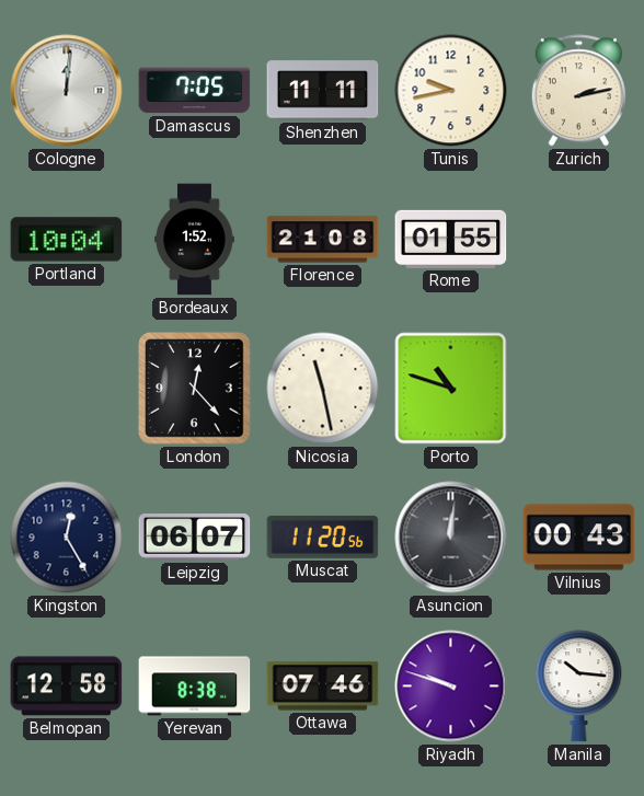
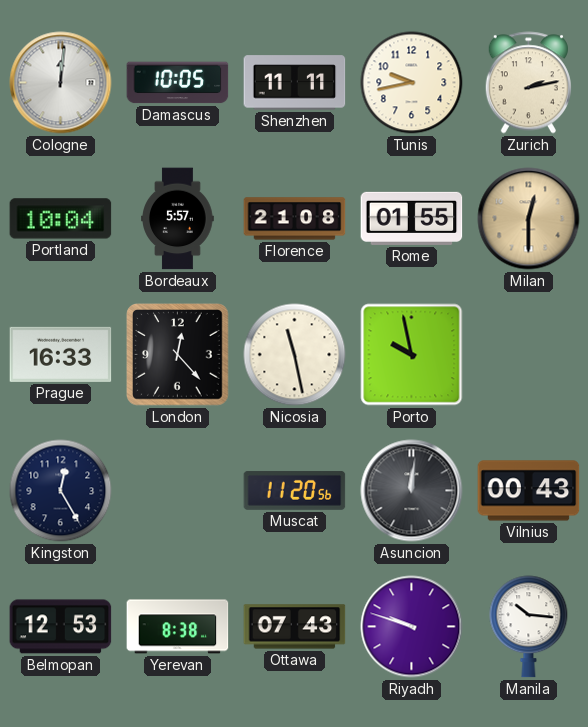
Damascus: 7:05 -> 10:05 (178, 83)
Bordeaux: 1:52 -> 5:57 (178, 219)
Milan: none -> 12:30 (529, 219)
Prague: none -> 16:33 (61, 354)
Porto: 10:48 -> 9:58 (412, 355)
Leipzig: 06:07 -> none (195, 538)
Belmopan: 12:58 -> 12:53 (61, 627)
Ottawa: 07:46 -> 07:43 (295, 627)
